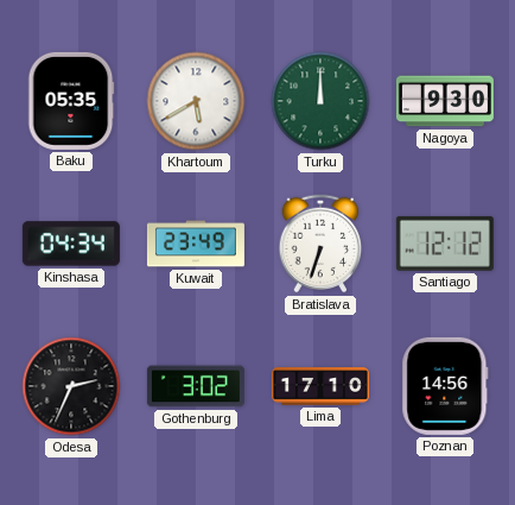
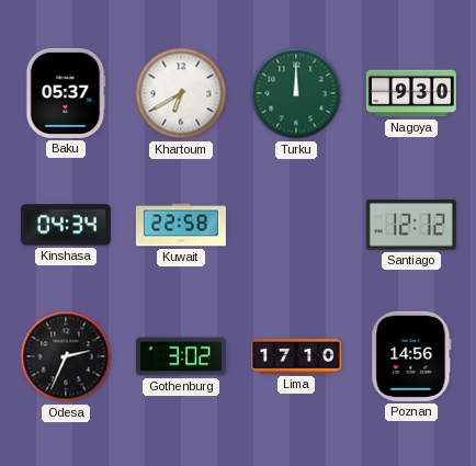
Baku: 05:35 -> 05:37 (66, 93)
Khartoum: 5:40 -> 6:40 (181, 93)
Kuwait: 23:49 -> 22:58 (181, 225)
Bratislava: 6:33 -> none (320, 244)
